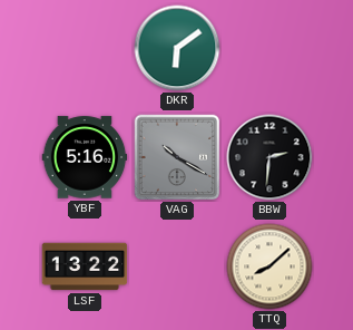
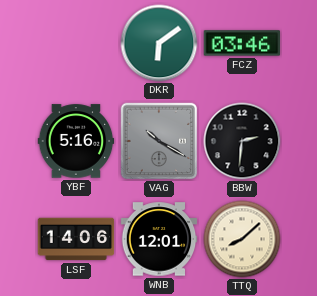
FCZ: none -> 03:46 (242, 43)
LSF: 13:22 -> 14:06 (76, 239)
WNB: none -> 12:01 (159, 239)
